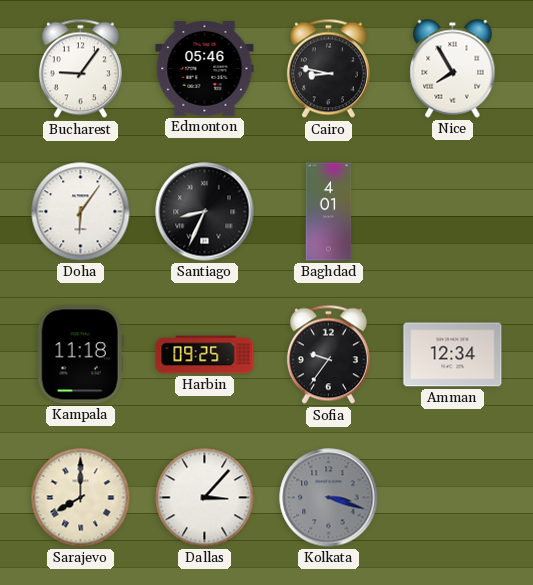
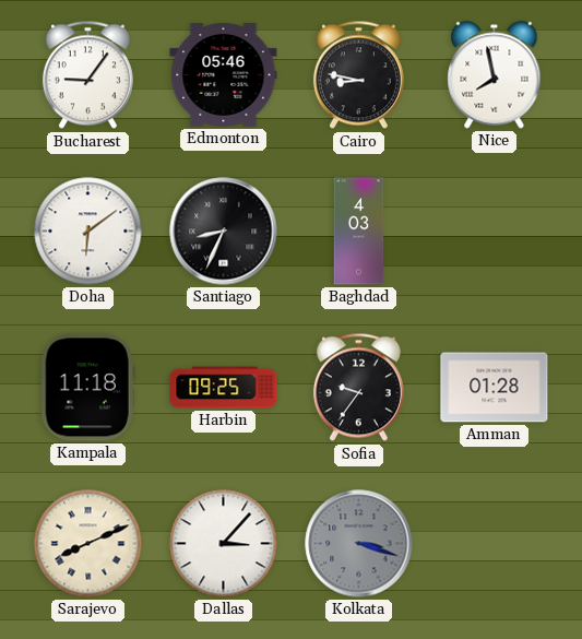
Nice: 7:55 -> 7:58 (495, 75)
Doha: 6:06 -> 6:09 (88, 232)
Baghdad: 4:01 -> 4:03 (359, 232)
Amman: 12:34 -> 01:28 (495, 388)
Sarajevo: 8:00 -> 8:11 (88, 544)
